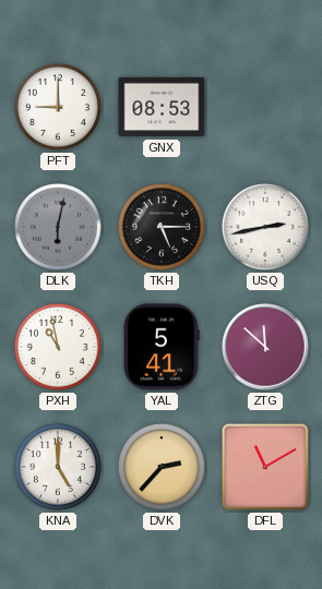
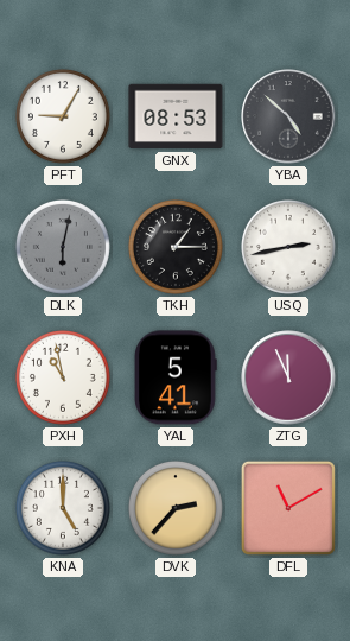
PFT: 9:00 -> 9:05 (63, 116)
YBA: none -> 4:52 (288, 116)
TKH: 5:15 -> 1:15 (176, 247)
ZTG: 11:52 -> 11:56 (288, 377)
